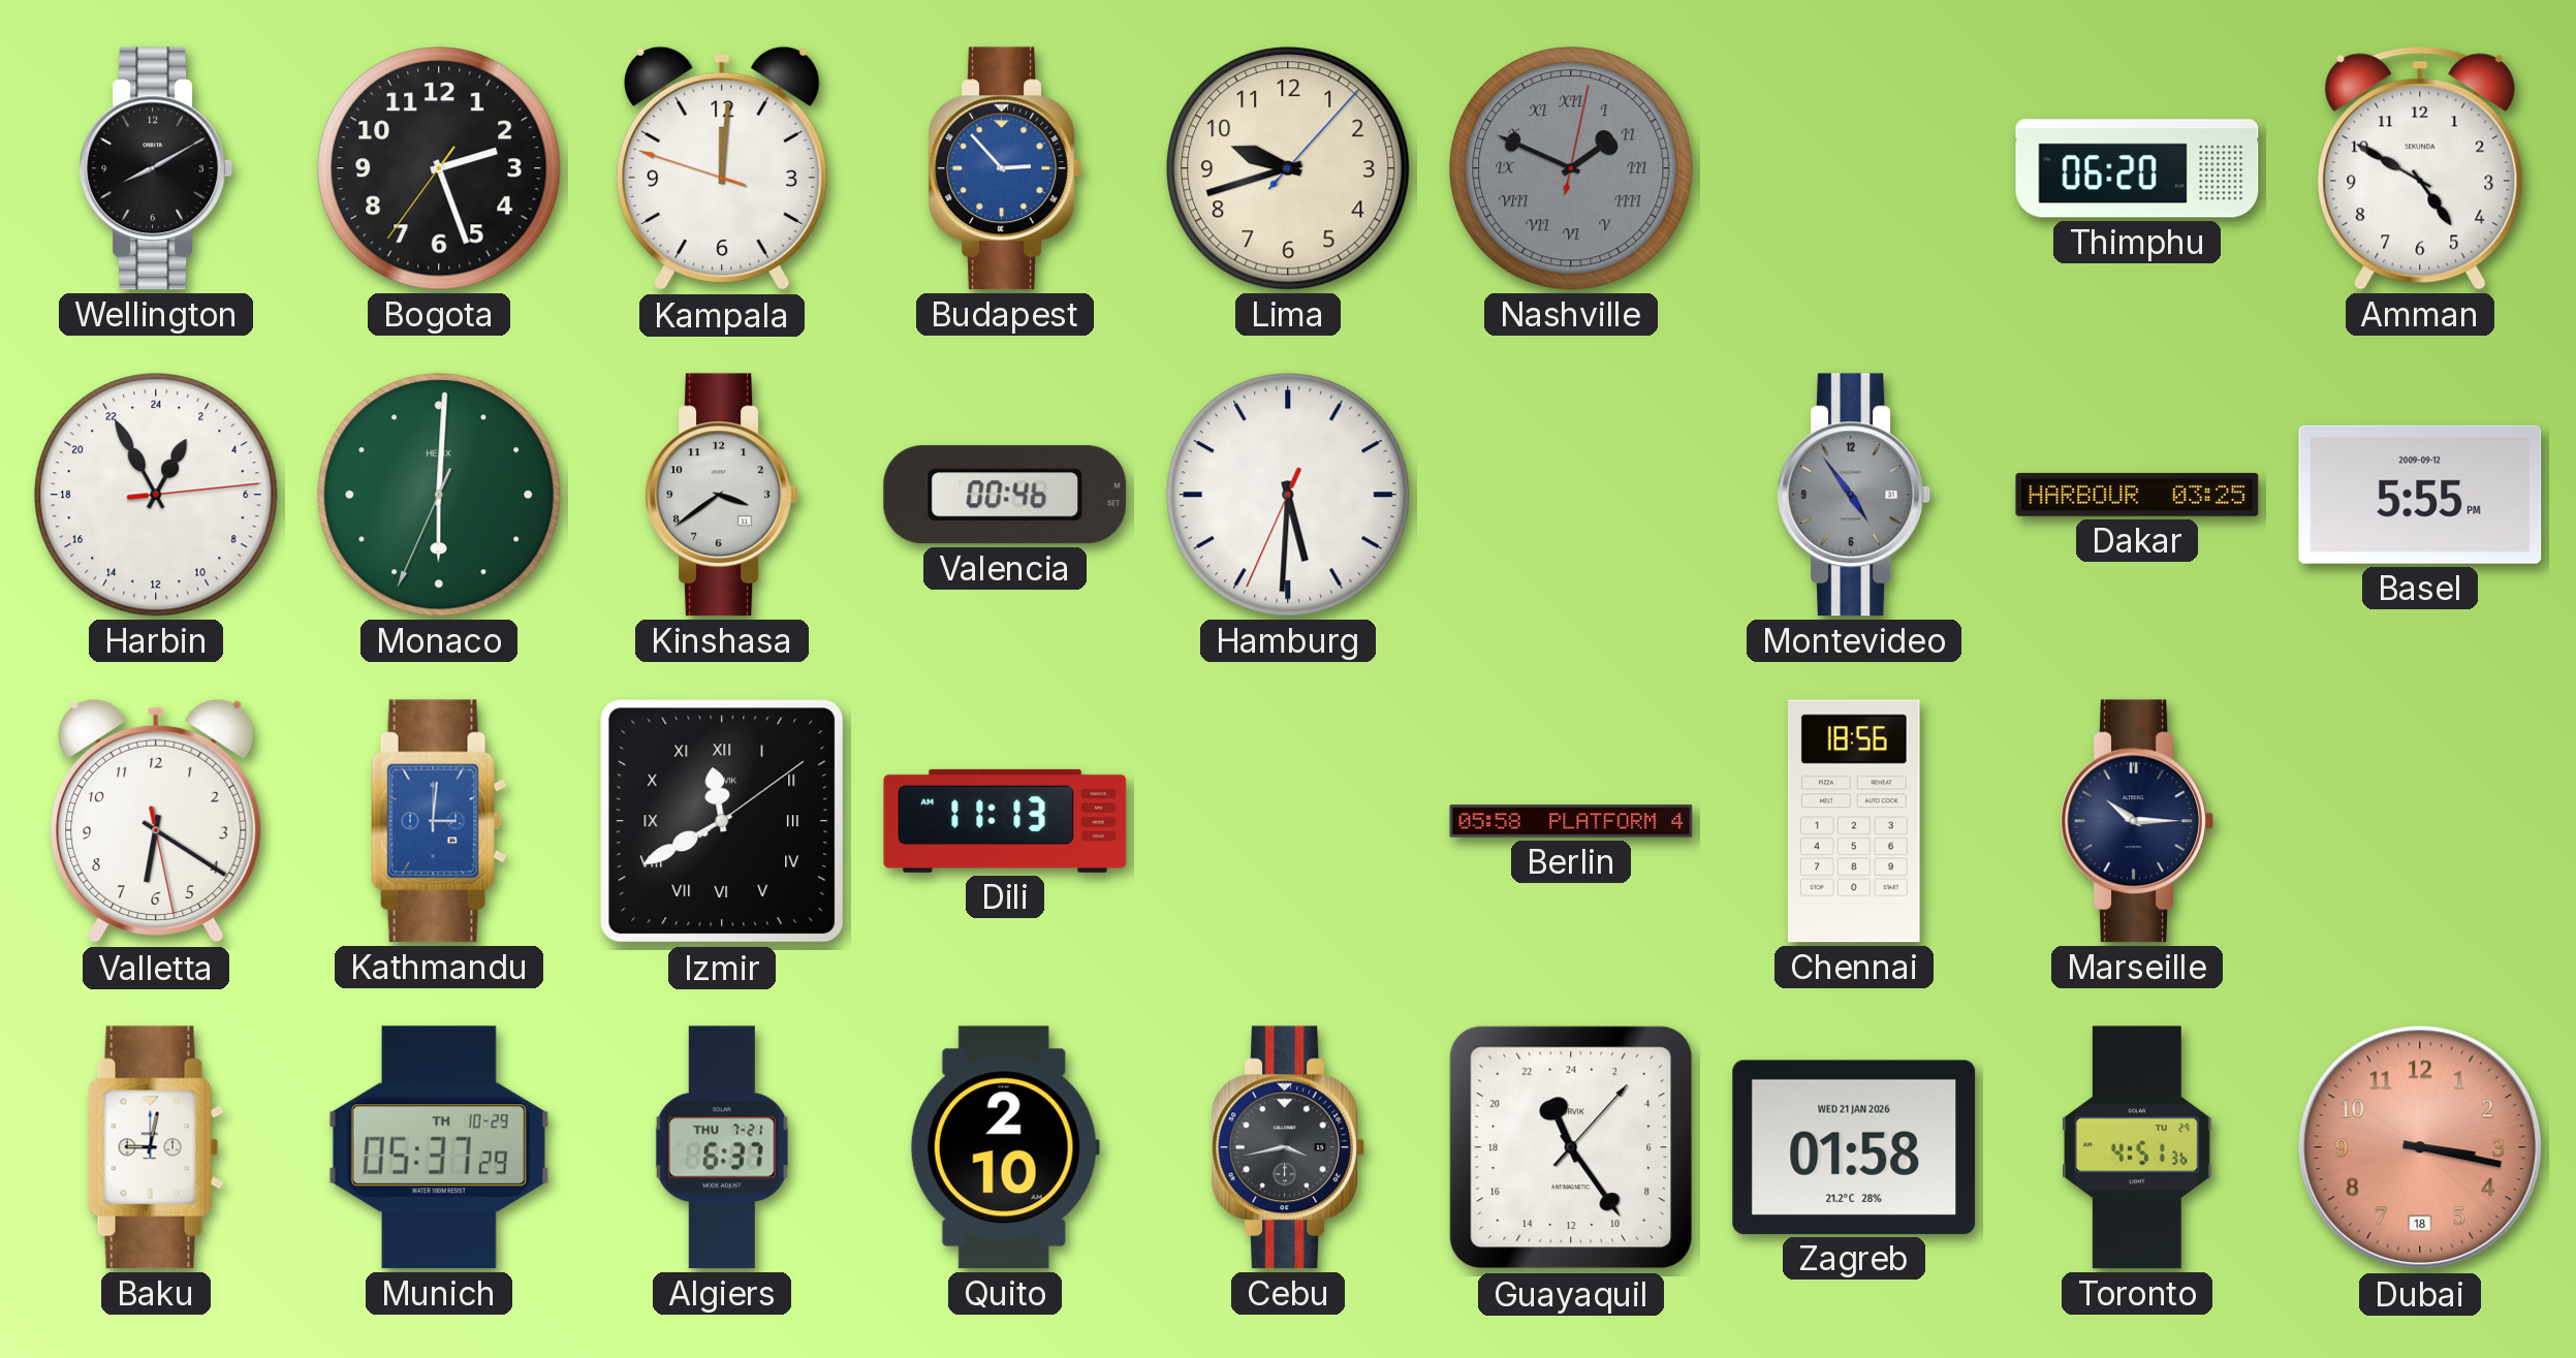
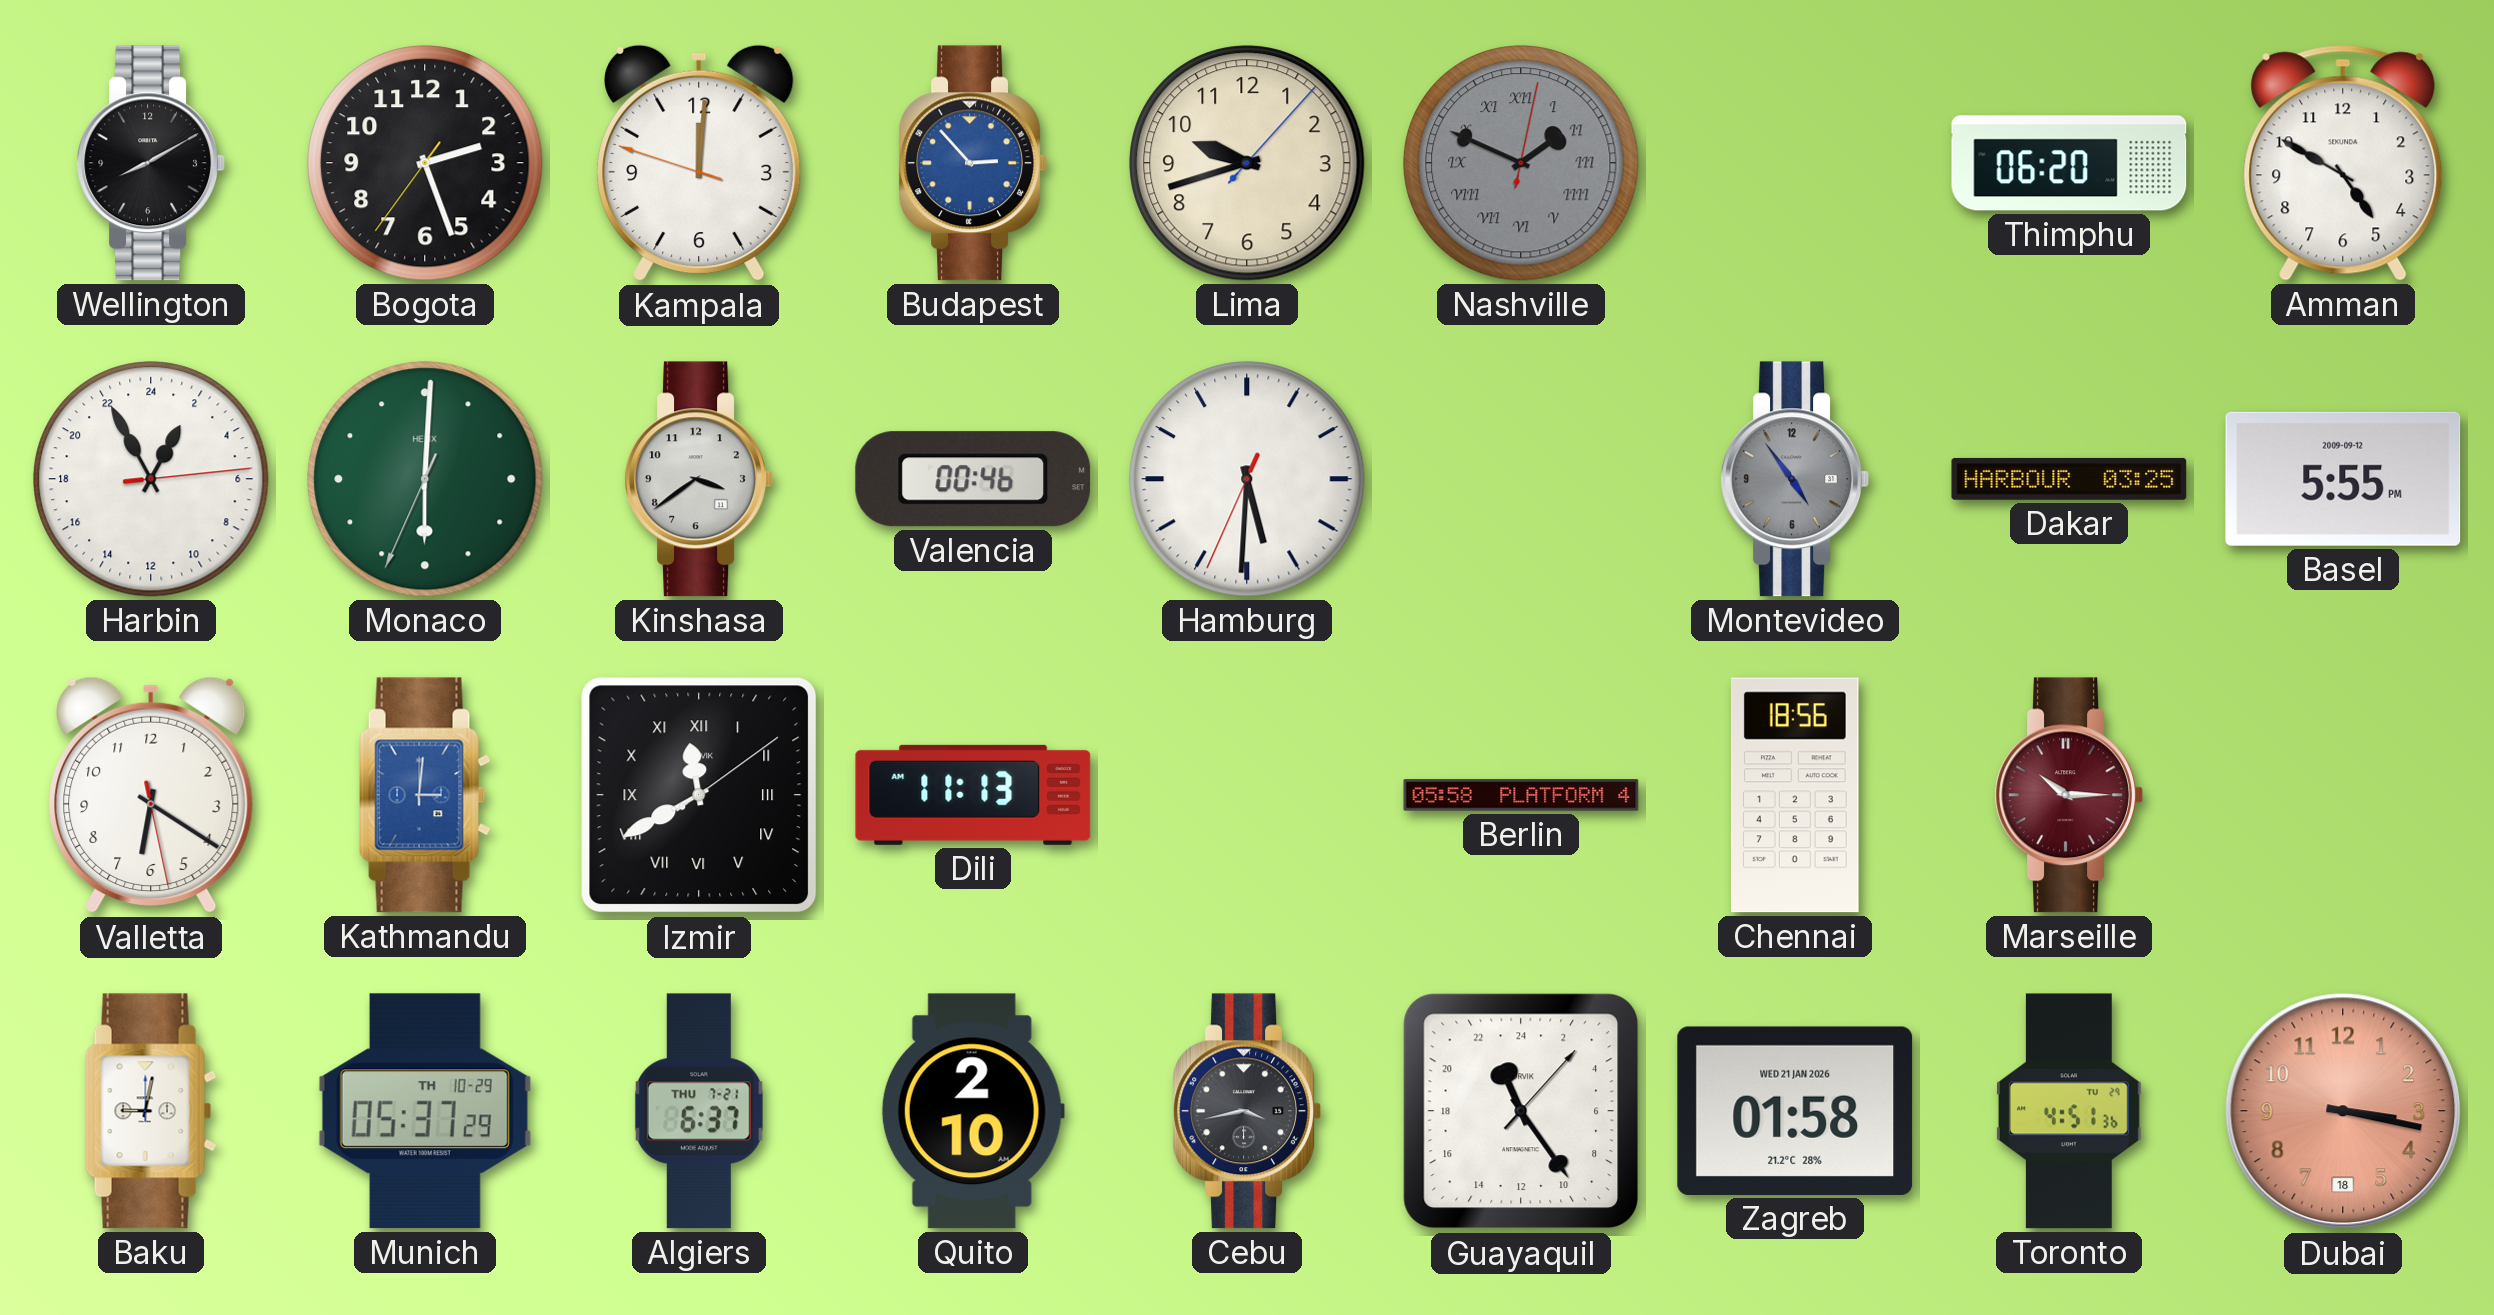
Marseille dial: navy -> burgundy (2069, 795)
